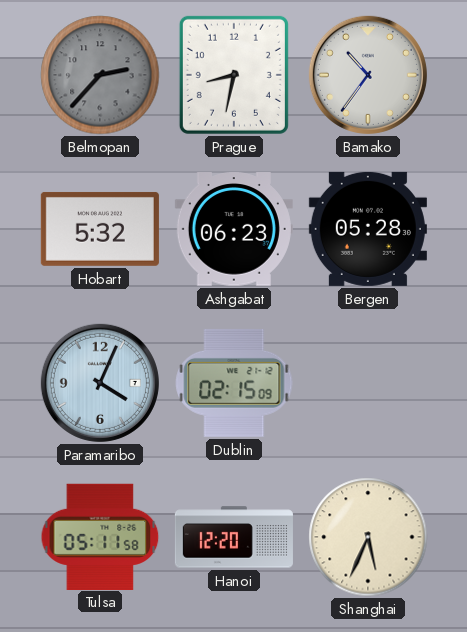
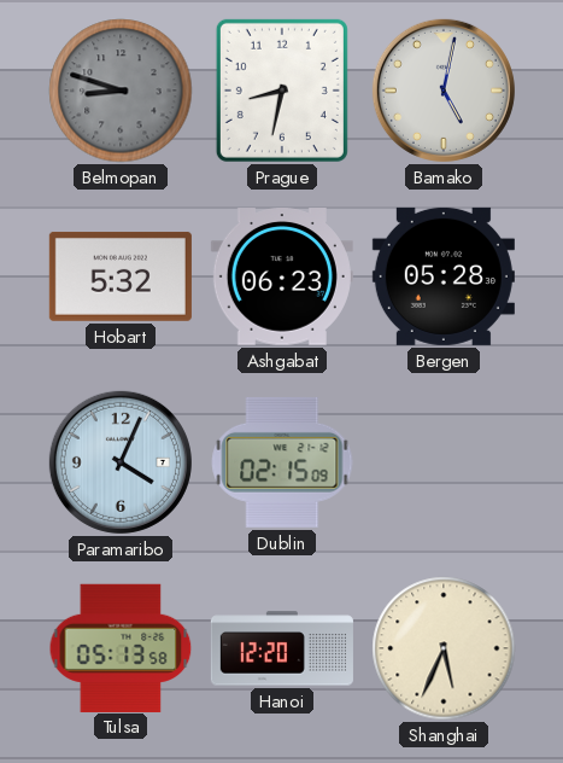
Belmopan: 2:37 -> 8:48 (121, 91)
Bamako: 10:36 -> 5:02 (444, 91)
Tulsa: 05:11 -> 05:13 (121, 647)
